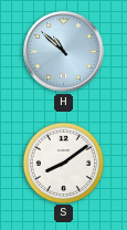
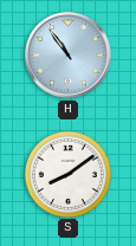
H: 10:52 -> 10:54 (69, 56)
